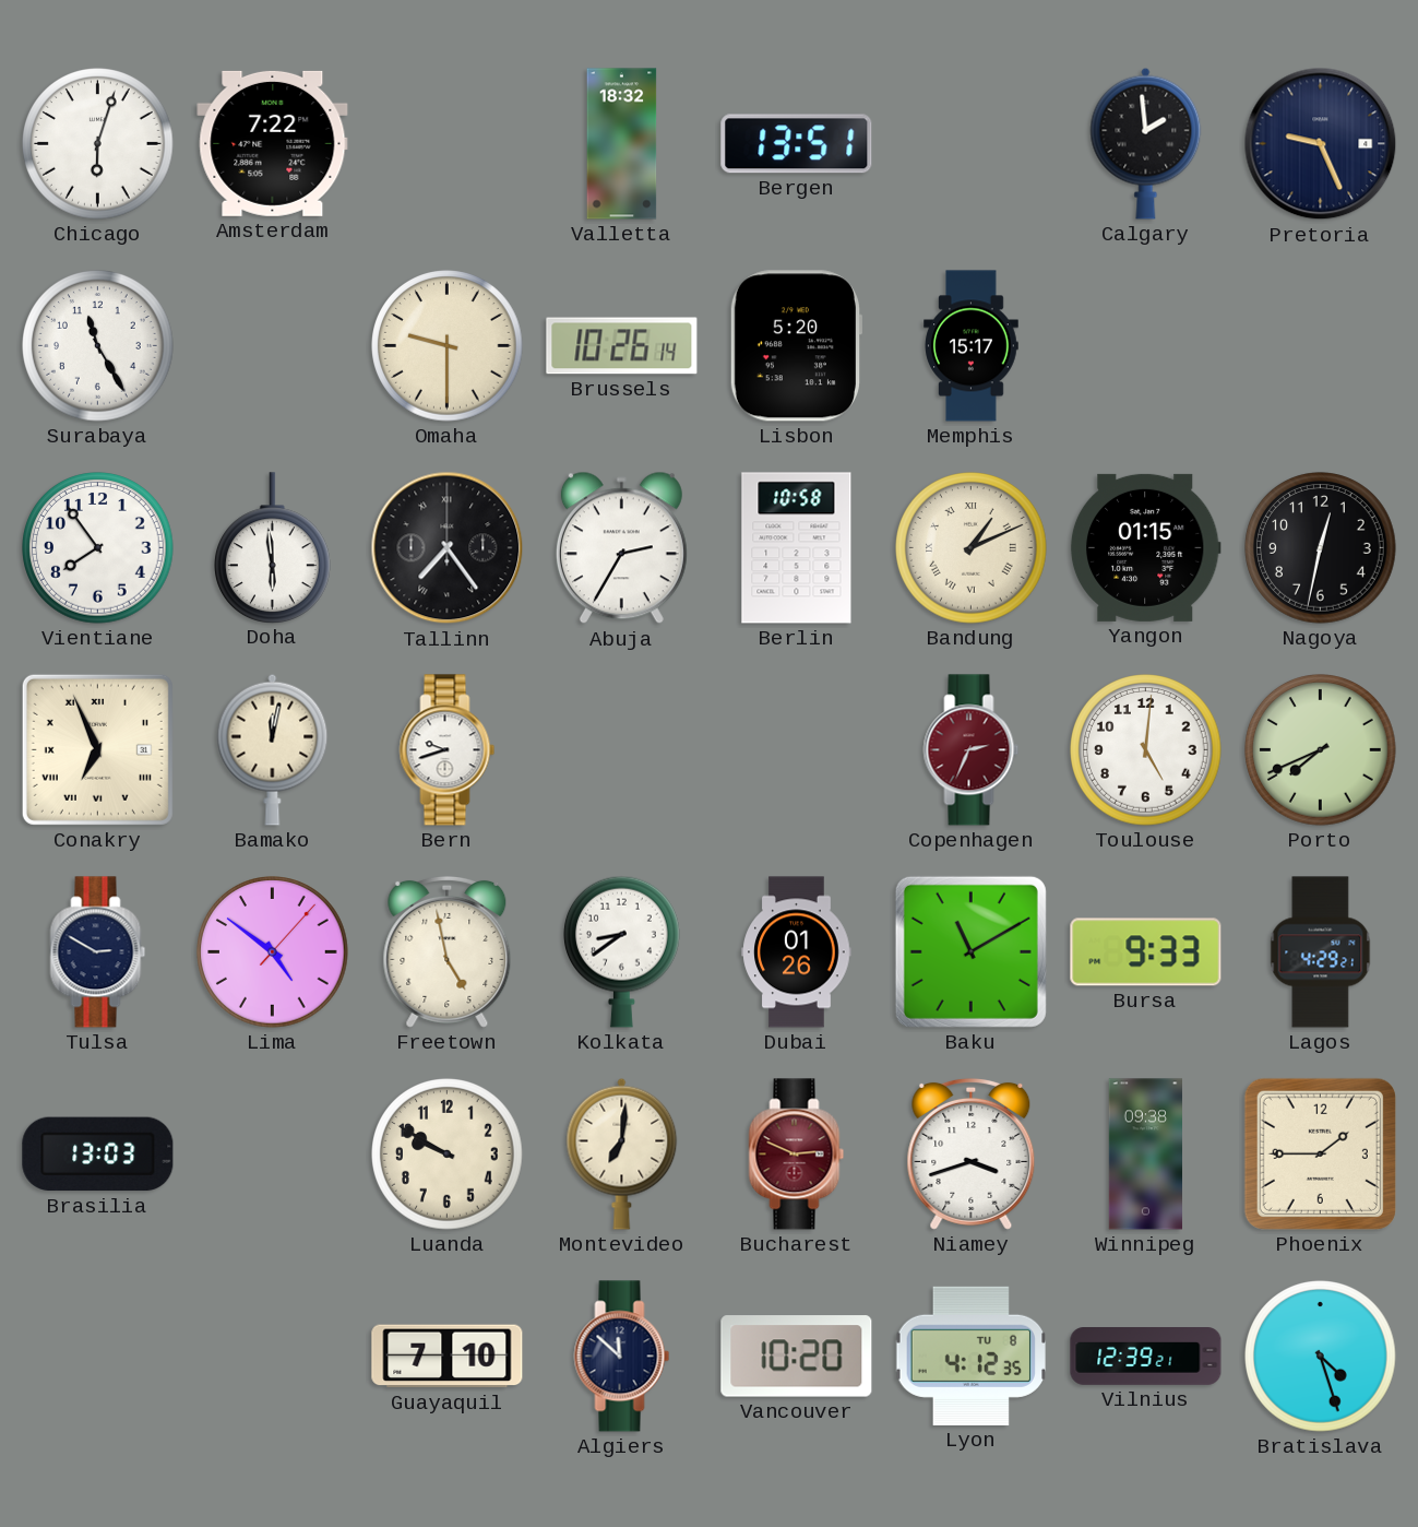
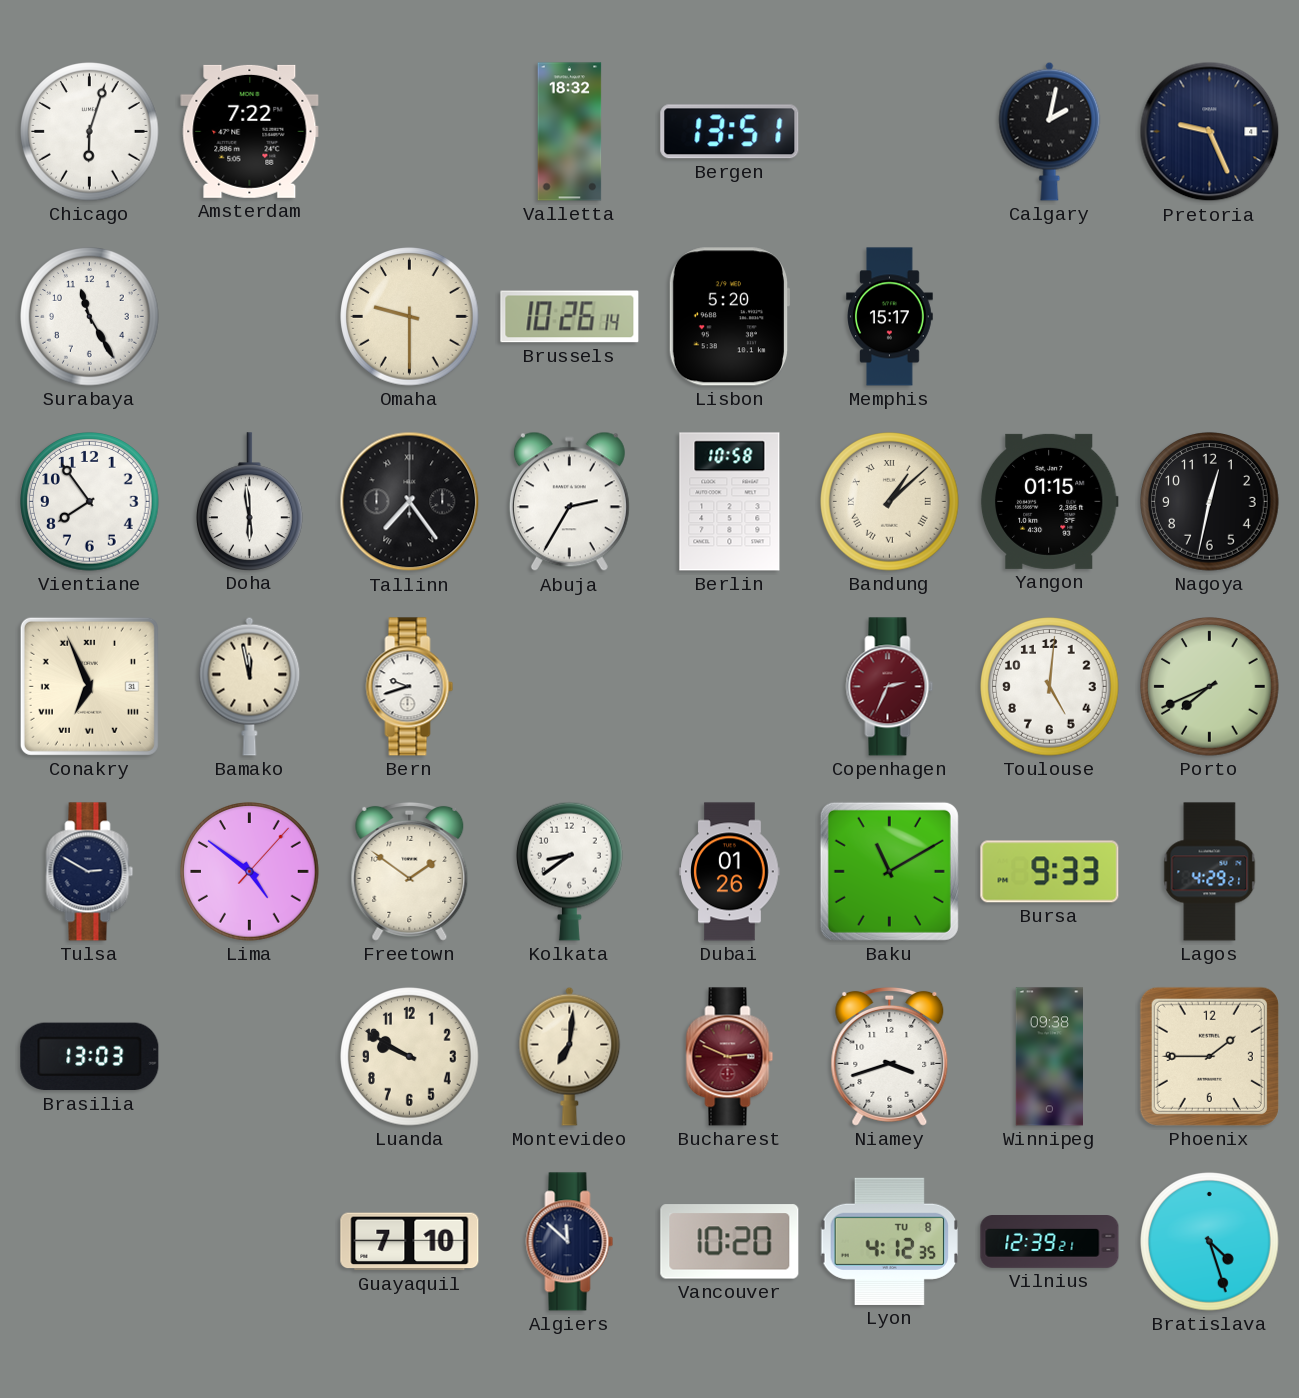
Calgary: 1:59 -> 2:02 (1050, 131)
Bandung: 1:11 -> 1:08 (890, 502)
Bamako: 12:02 -> 11:58 (250, 686)
Freetown: 4:58 -> 1:51 (410, 871)
